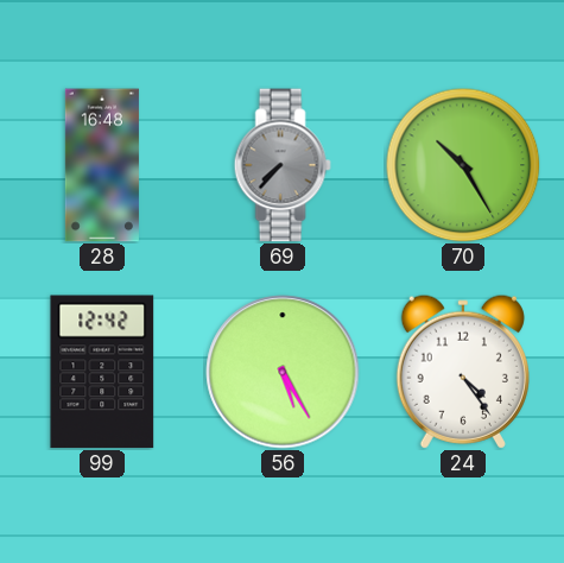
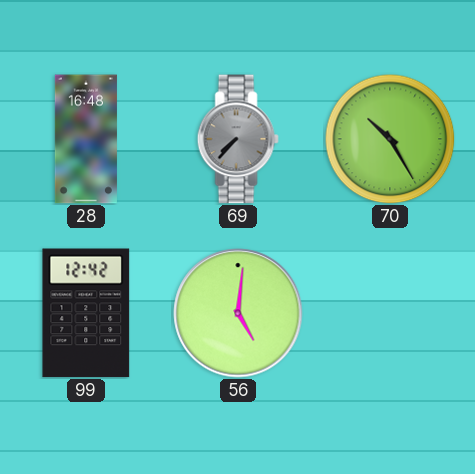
56: 5:25 -> 5:01 (238, 313)
24: 4:24 -> none (463, 372)
